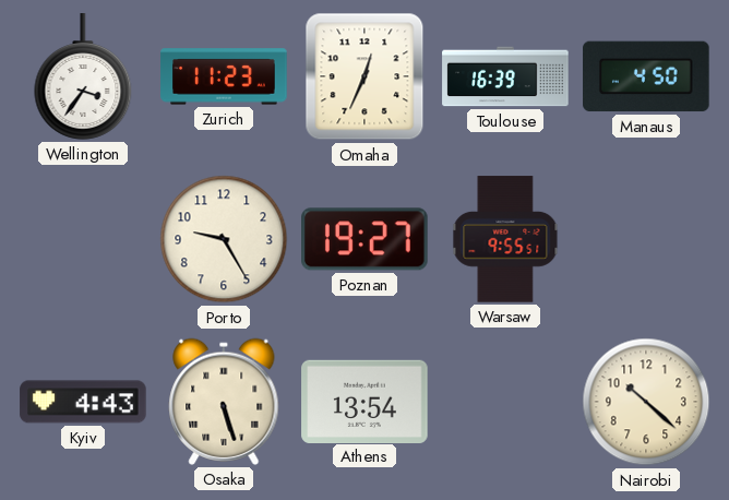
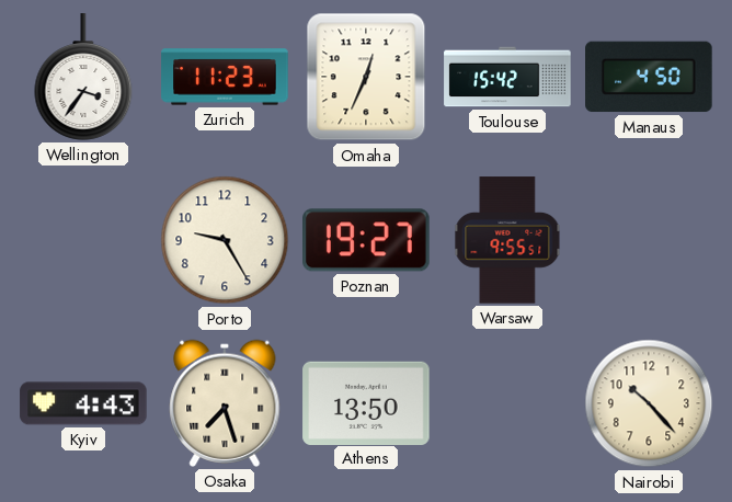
Toulouse: 16:39 -> 15:42 (507, 77)
Osaka: 5:27 -> 7:27 (225, 403)
Athens: 13:54 -> 13:50 (366, 402)
Nairobi: 10:22 -> 10:23 (649, 403)
